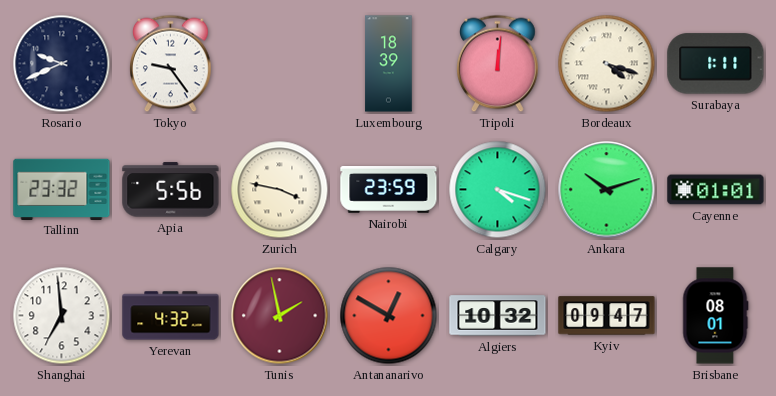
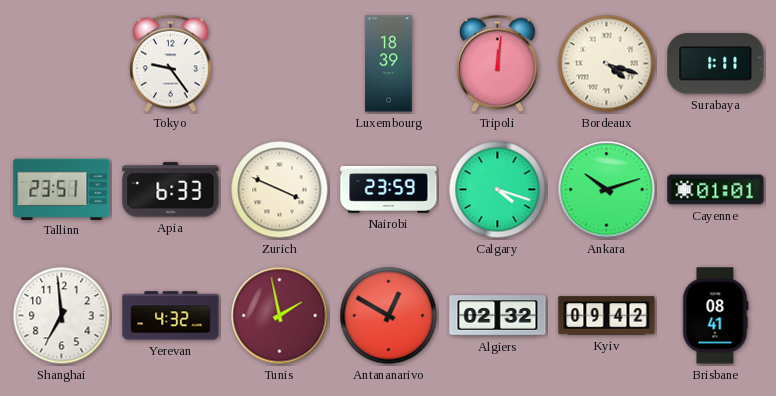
Rosario: 9:41 -> none (62, 64)
Tallinn: 23:32 -> 23:51 (62, 189)
Apia: 5:56 -> 6:33 (171, 190)
Zurich: 3:47 -> 3:49 (280, 190)
Algiers: 10:32 -> 02:32 (498, 316)
Kyiv: 09:47 -> 09:42 (607, 316)
Brisbane: 08:01 -> 08:41 (716, 316)
